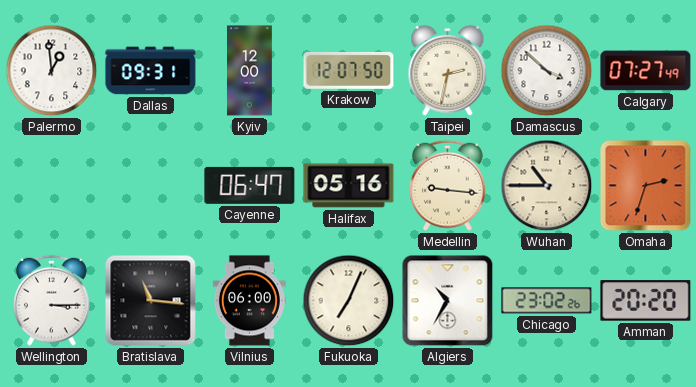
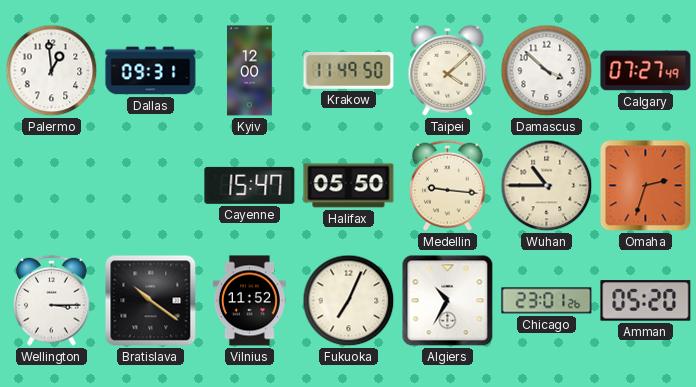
Krakow: 12:07 -> 11:49 (349, 70)
Taipei: 2:32 -> 4:08 (448, 70)
Cayenne: 06:47 -> 15:47 (250, 185)
Halifax: 05:16 -> 05:50 (349, 186)
Bratislava: 11:16 -> 10:21 (151, 301)
Vilnius: 06:00 -> 11:52 (249, 301)
Chicago: 23:02 -> 23:01 (547, 301)
Amman: 20:20 -> 05:20 (646, 301)
